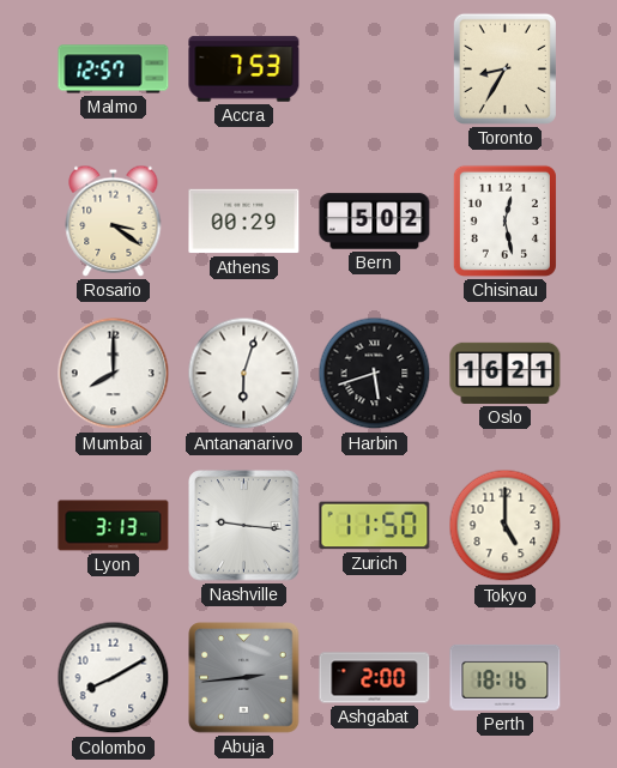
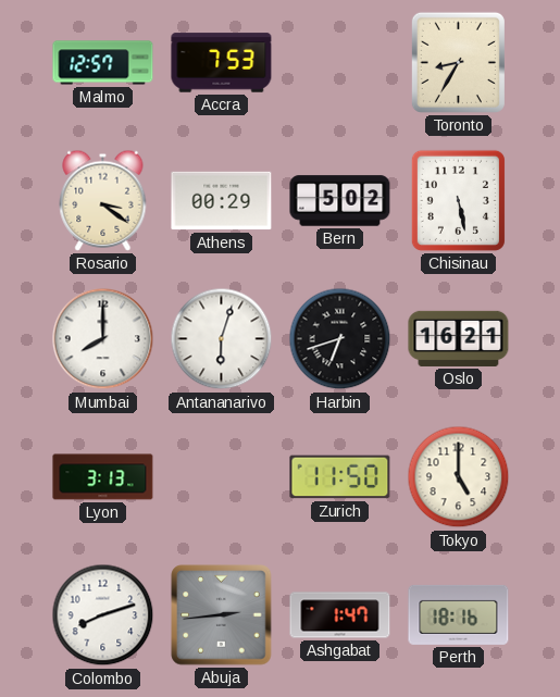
Chisinau: 12:28 -> 5:28 (458, 200)
Harbin: 5:42 -> 6:42 (340, 339)
Nashville: 9:16 -> none (244, 526)
Colombo: 8:10 -> 8:12 (103, 615)
Ashgabat: 2:00 -> 1:47 (340, 615)
